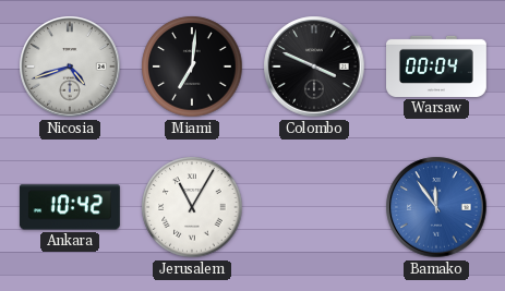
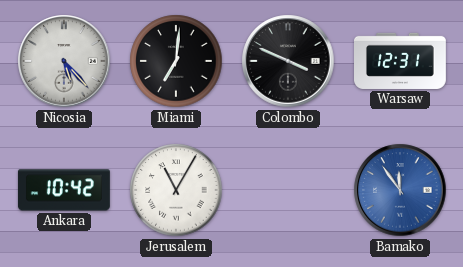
Nicosia: 4:42 -> 5:23 (64, 61)
Warsaw: 00:04 -> 12:31 (401, 61)
